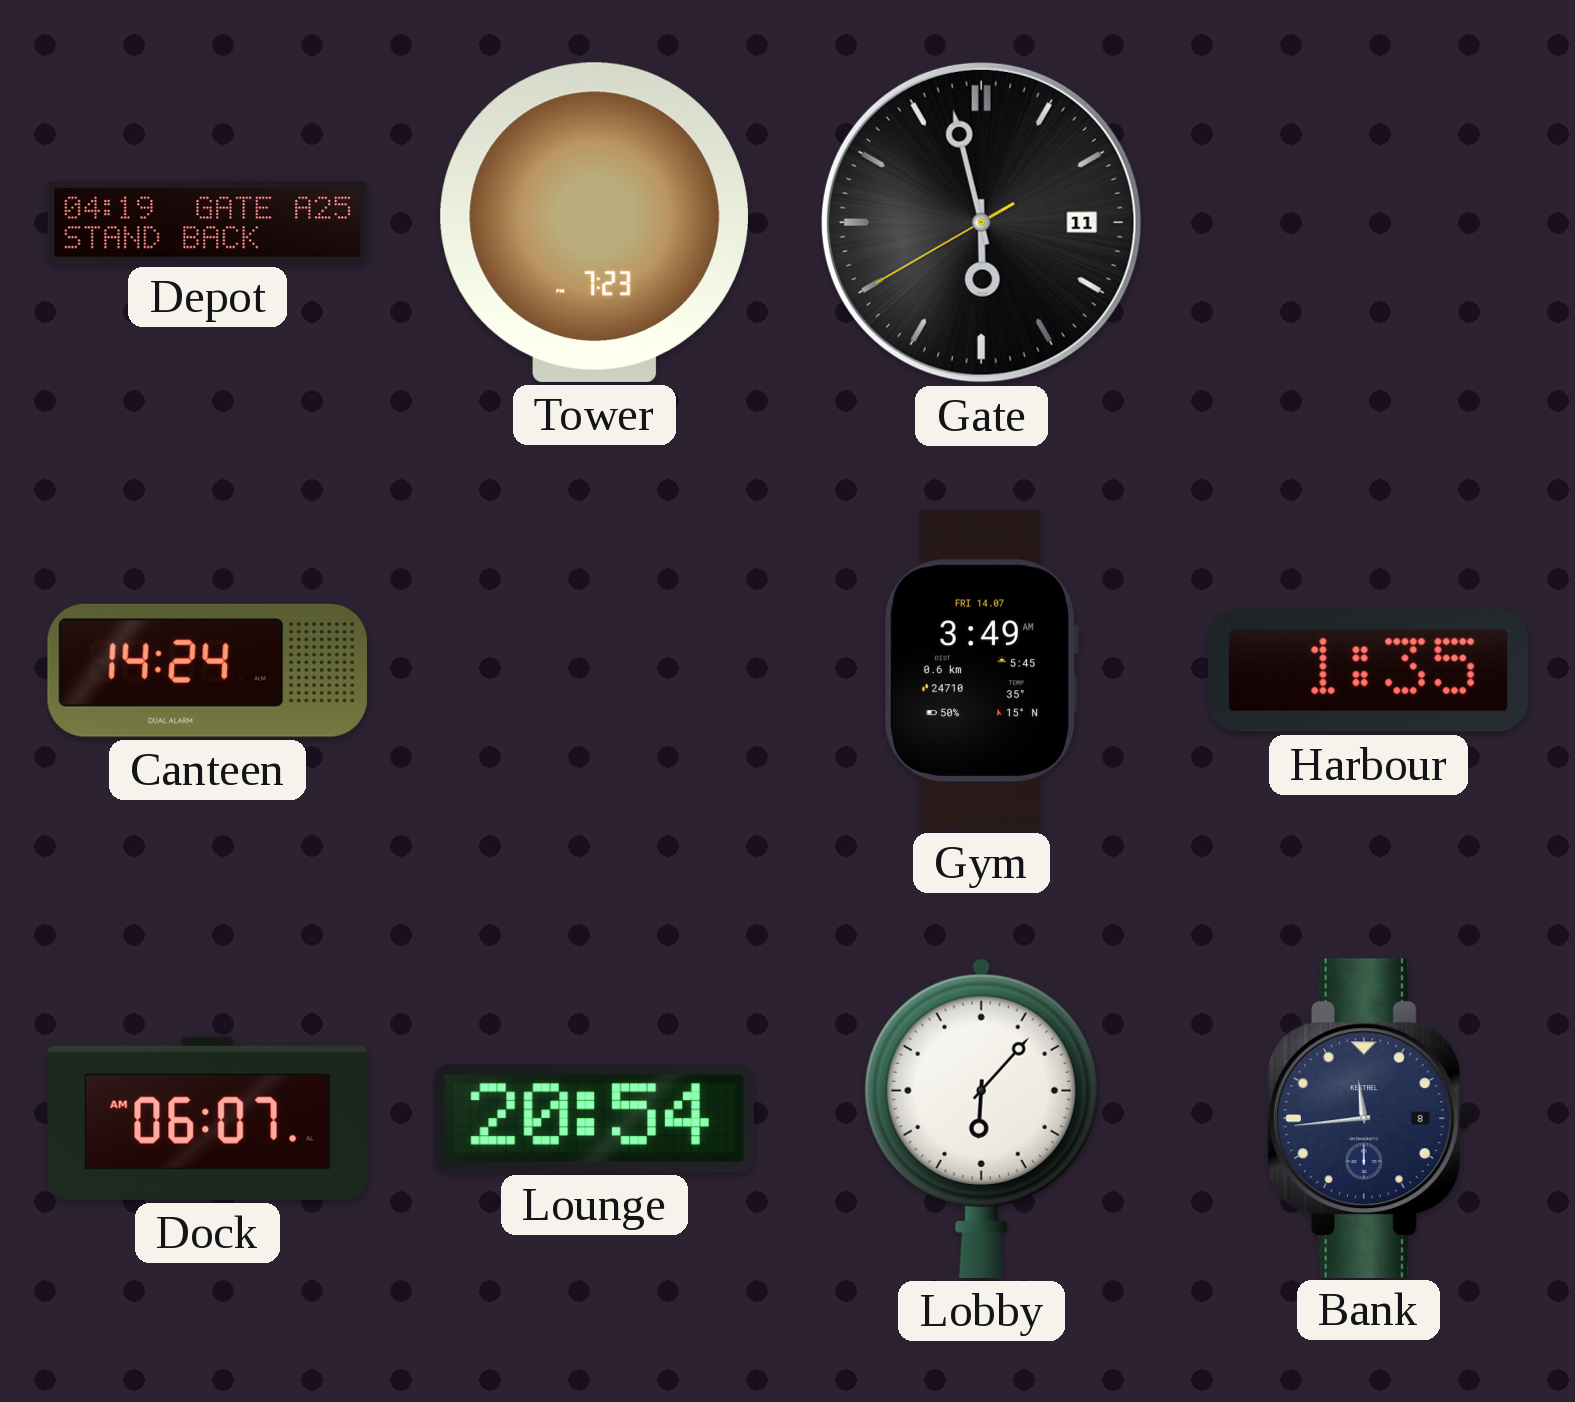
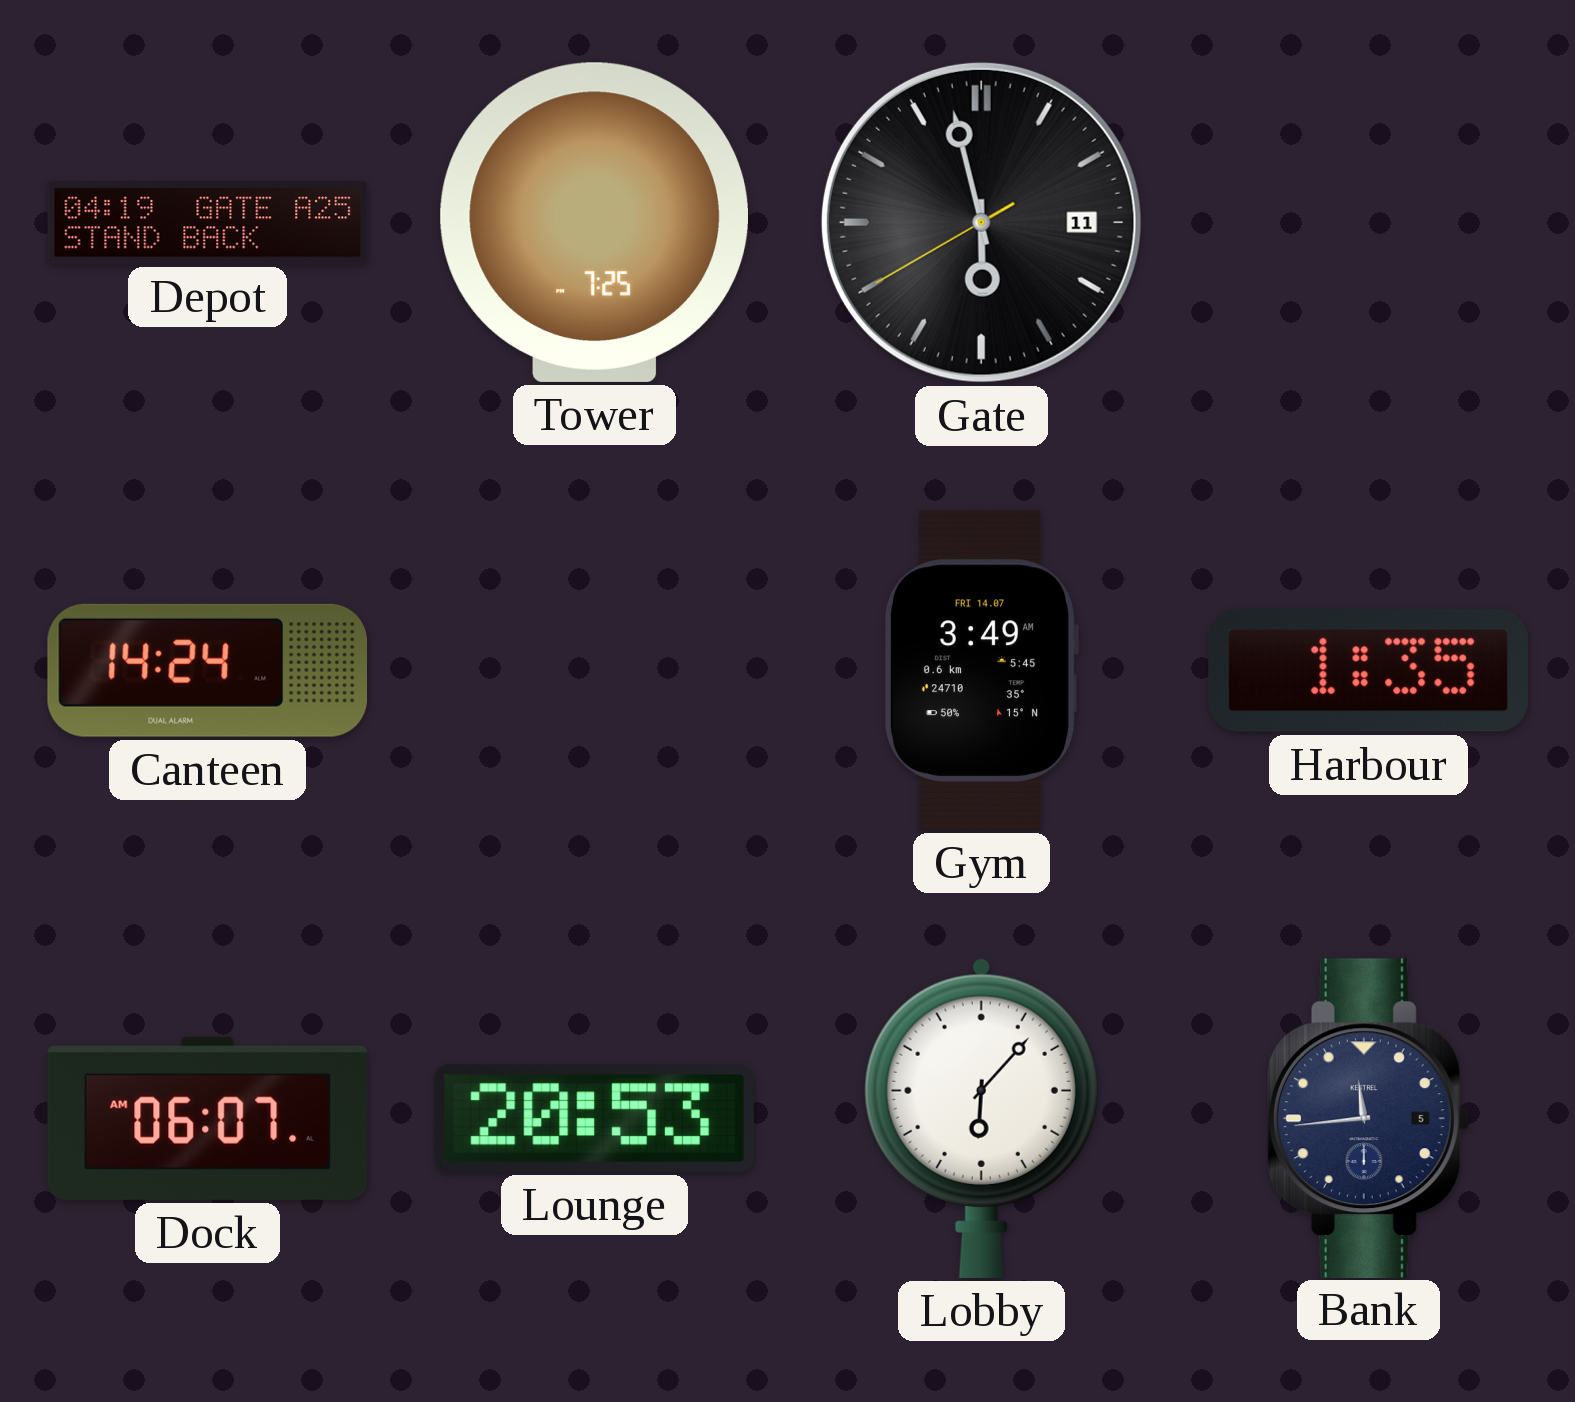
Tower: 7:23 -> 7:25 (594, 222)
Lounge: 20:54 -> 20:53 (594, 1118)
Bank date: 8 -> 5 (1368, 1118)
